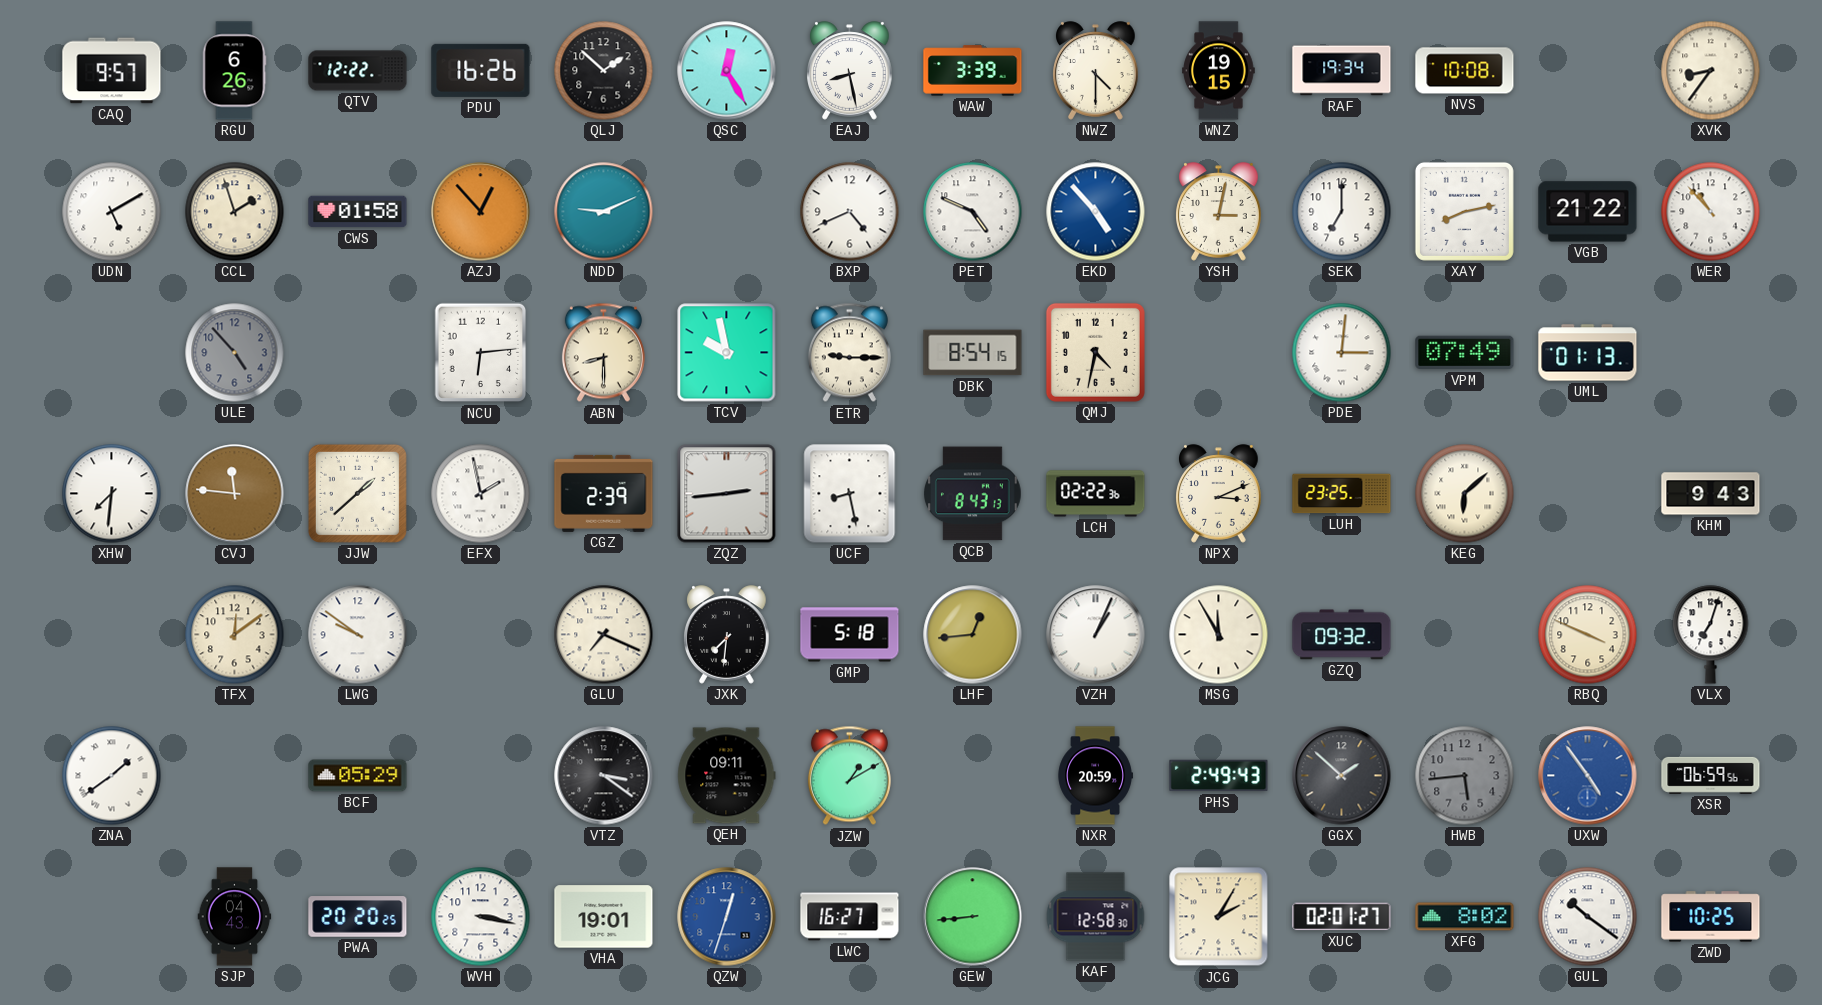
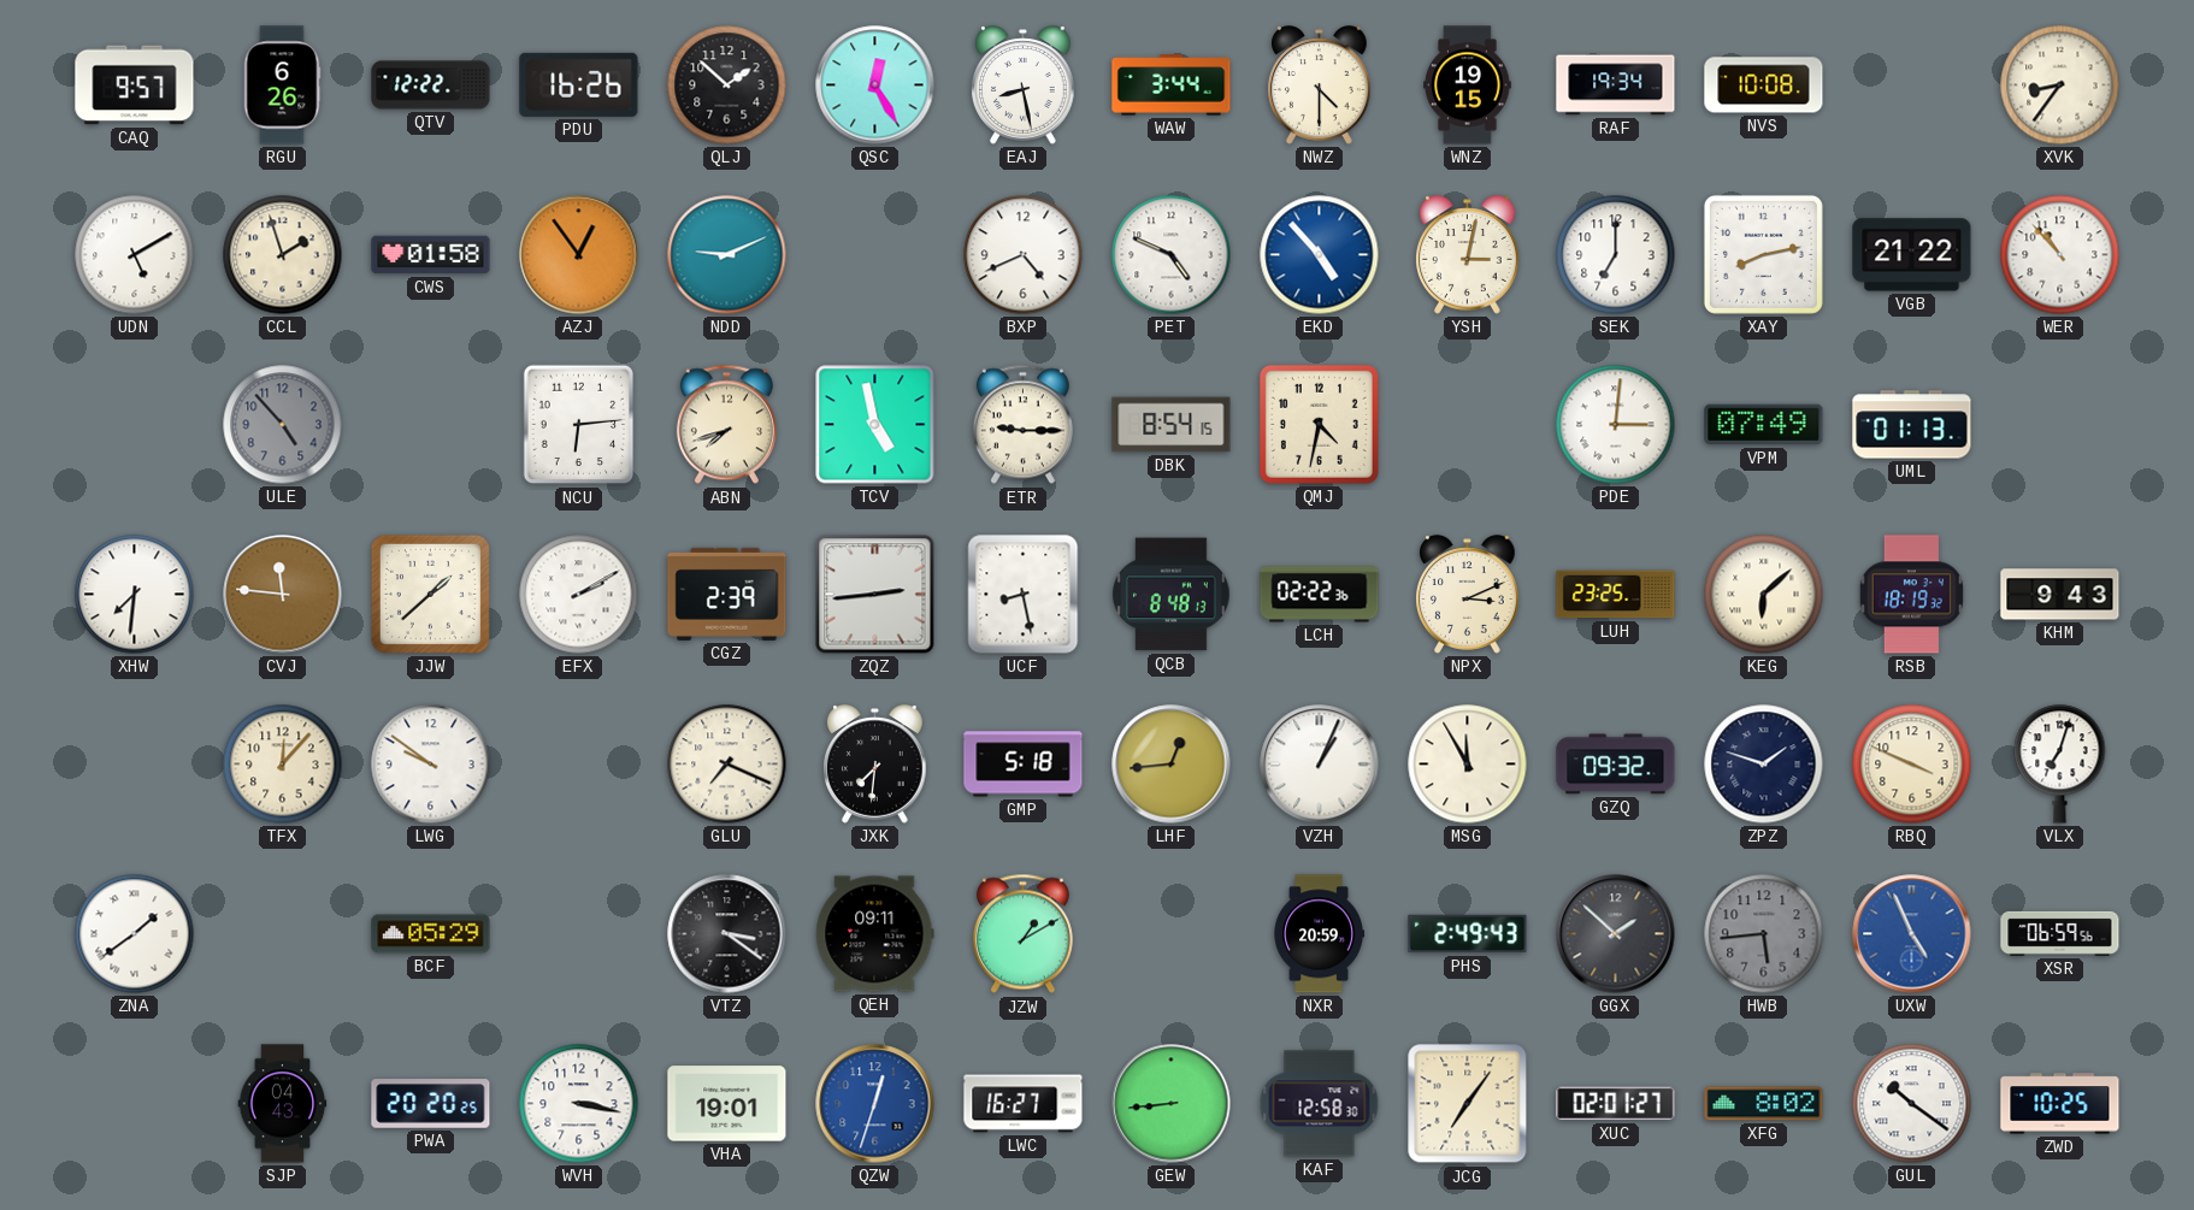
WAW: 3:39 -> 3:44 (1172, 85)
AZJ: 12:53 -> 12:54 (579, 255)
ABN: 8:30 -> 7:42 (726, 425)
TCV: 9:58 -> 4:58 (875, 425)
EFX: 1:58 -> 2:10 (579, 595)
QCB: 8:43 -> 8:48 (1172, 595)
RSB: none -> 18:19 (1911, 595)
TFX: 12:09 -> 12:07 (283, 765)
ZPZ: none -> 1:48 (1764, 765)
UXW: 4:54 -> 4:56 (1912, 934)
JCG: 2:05 -> 7:06 (1468, 1104)
